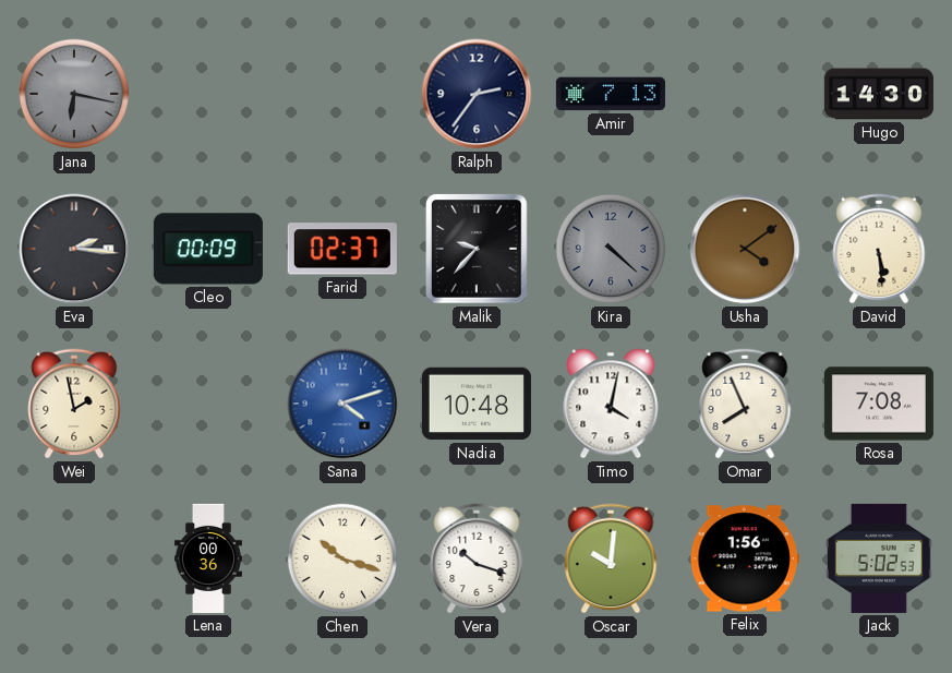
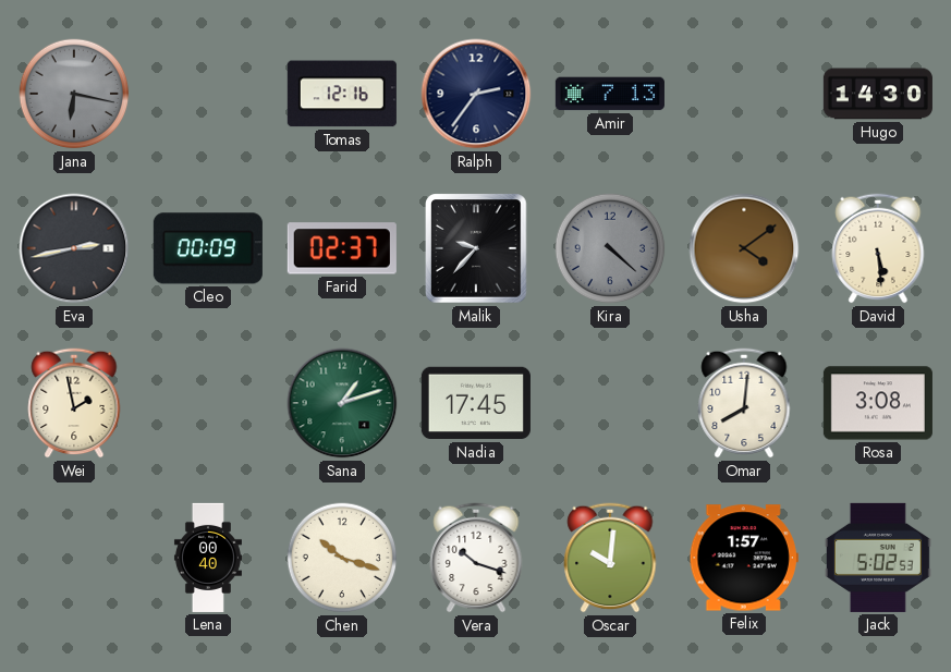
Tomas: none -> 12:16 (342, 94)
Eva: 2:16 -> 2:43 (74, 248)
Sana: 4:12 -> 1:12 (342, 403)
Sana dial: blue -> green (342, 403)
Nadia: 10:48 -> 17:45 (476, 403)
Timo: 4:02 -> none (611, 404)
Omar: 7:56 -> 8:01 (744, 403)
Rosa: 7:08 -> 3:08 (878, 403)
Lena: 00:36 -> 00:40 (208, 558)
Felix: 1:56 -> 1:57 (744, 558)
